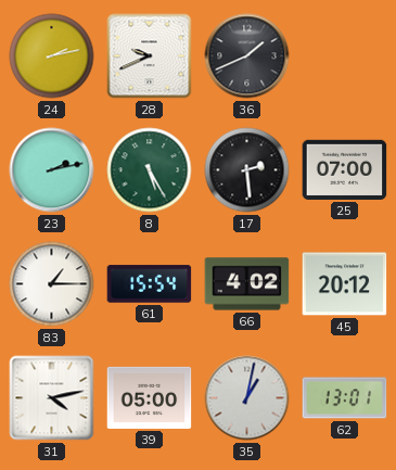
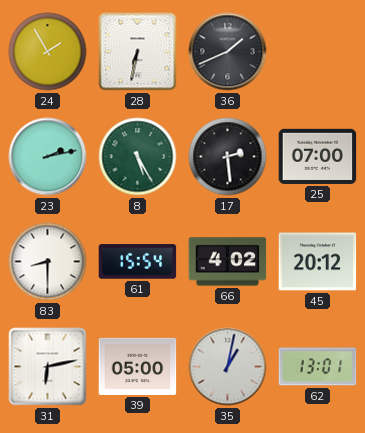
24: 2:13 -> 1:55 (48, 52)
28: 9:41 -> 6:32 (138, 52)
83: 1:15 -> 8:30 (48, 262)
31: 4:13 -> 6:13 (48, 367)
